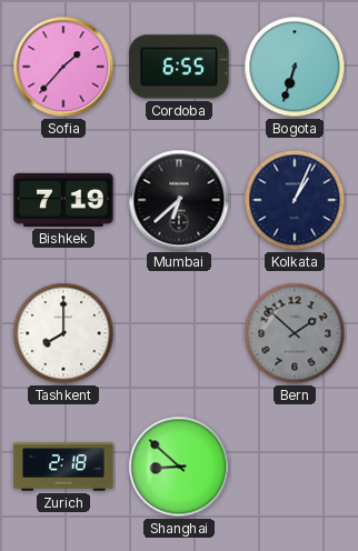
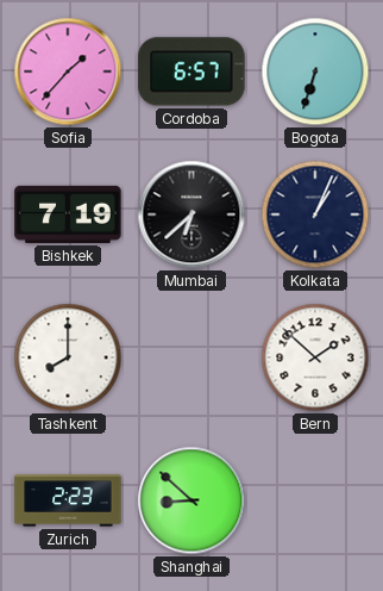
Cordoba: 6:55 -> 6:57 (191, 71)
Bern dial: grey -> white (315, 357)
Zurich: 2:18 -> 2:23 (68, 500)
